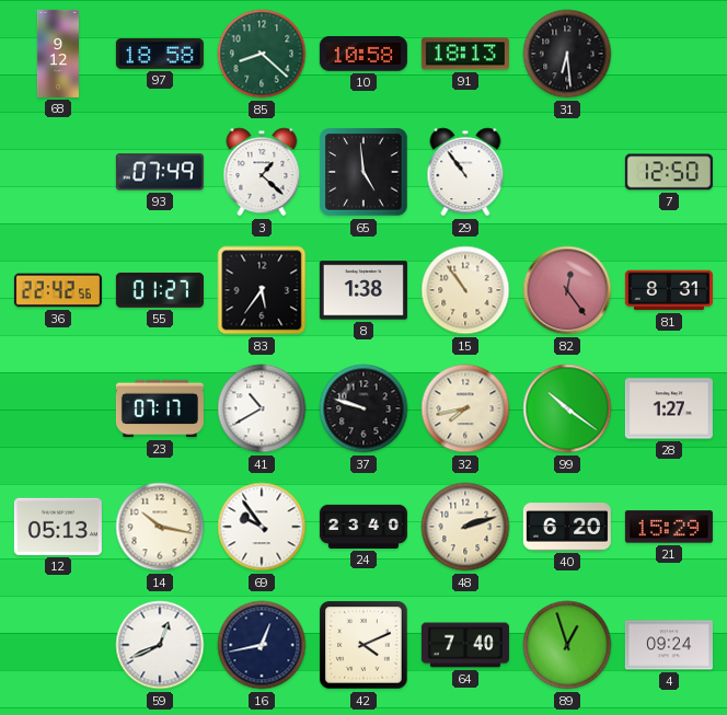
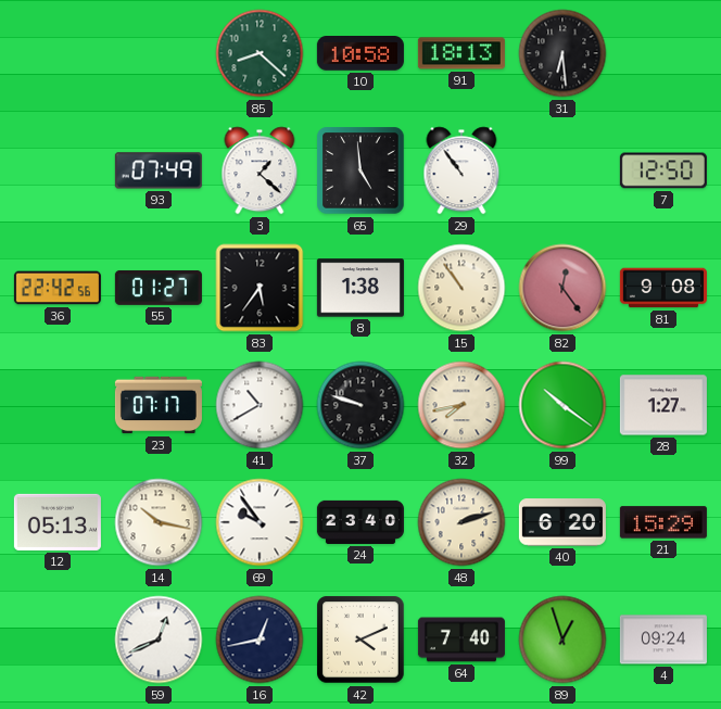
68: 9:12 -> none (57, 54)
97: 18:58 -> none (160, 54)
81: 8:31 -> 9:08 (663, 288)
